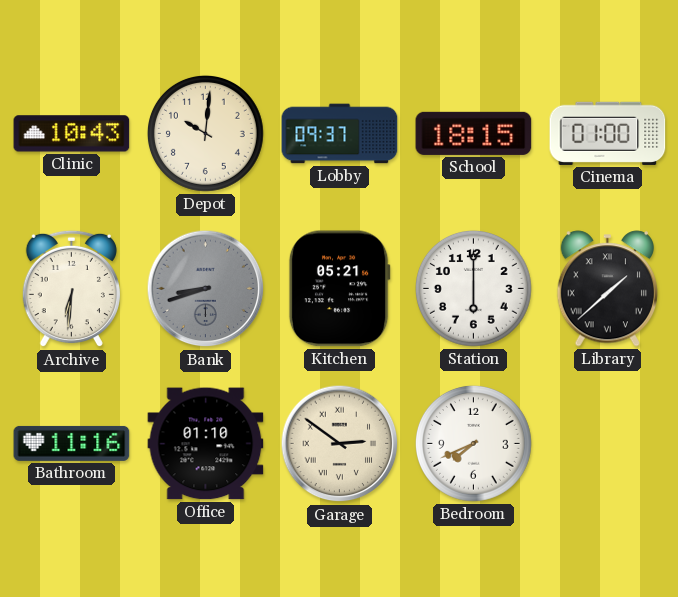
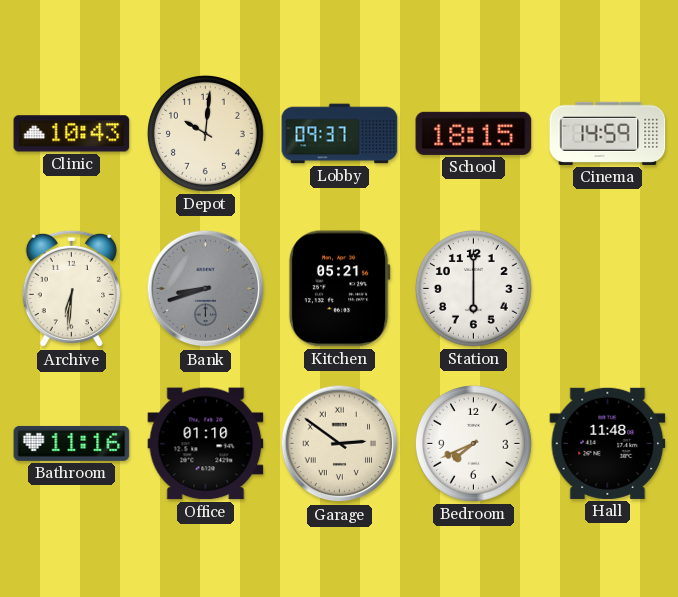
Cinema: 01:00 -> 14:59 (608, 133)
Library: 1:38 -> none (607, 289)
Hall: none -> 11:48 (608, 443)
